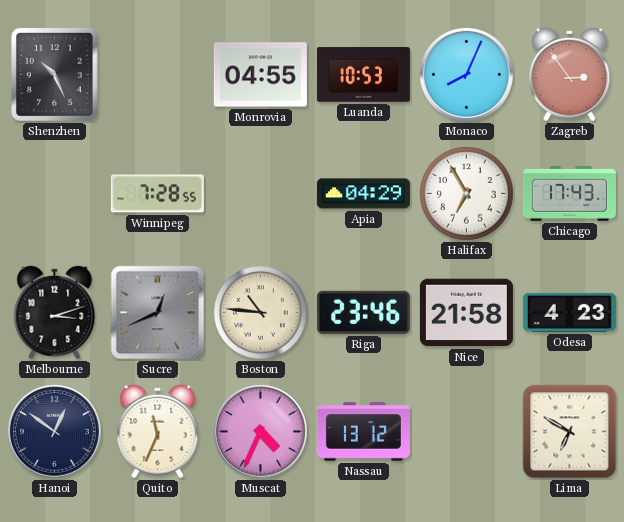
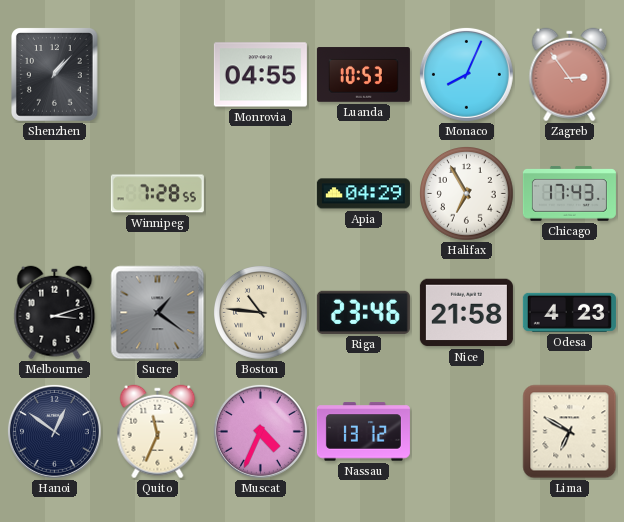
Shenzhen: 10:26 -> 1:07 (55, 75)
Sucre: 12:41 -> 1:21 (158, 313)
